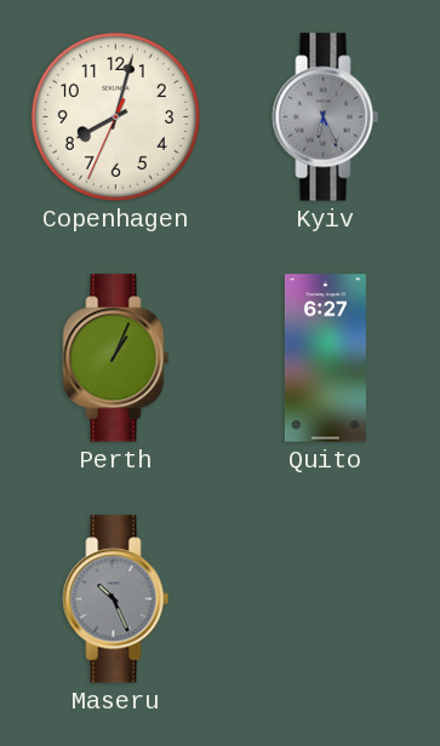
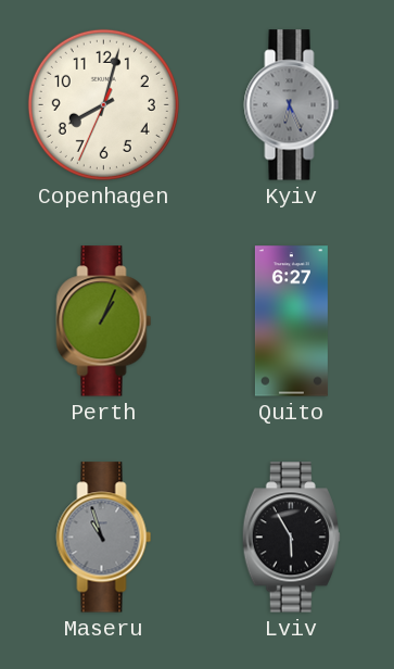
Maseru: 10:26 -> 10:57 (104, 538)
Lviv: none -> 5:55 (291, 538)
